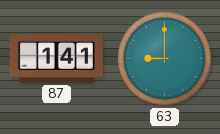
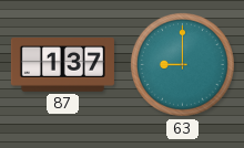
87: 1:41 -> 1:37 (62, 65)
